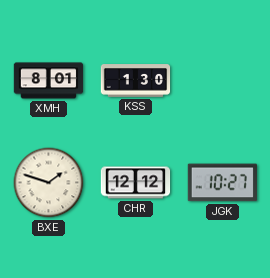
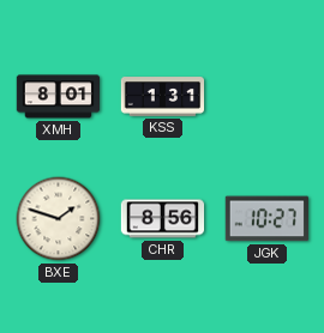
KSS: 1:30 -> 1:31 (163, 97)
CHR: 12:12 -> 8:56 (163, 219)
